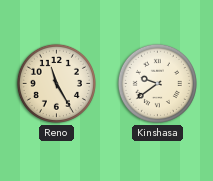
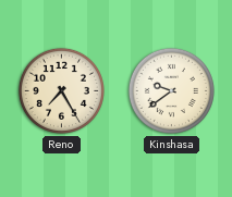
Reno: 11:25 -> 7:25 (61, 90)
